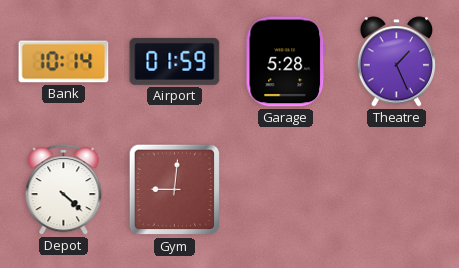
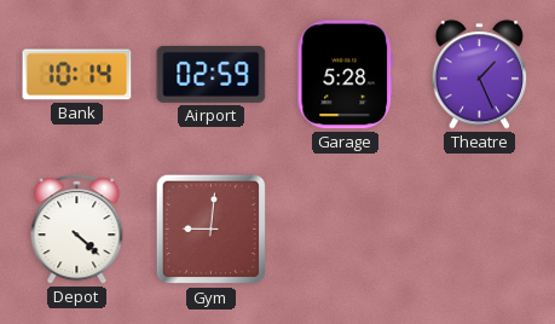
Airport: 01:59 -> 02:59 (212, 74)
